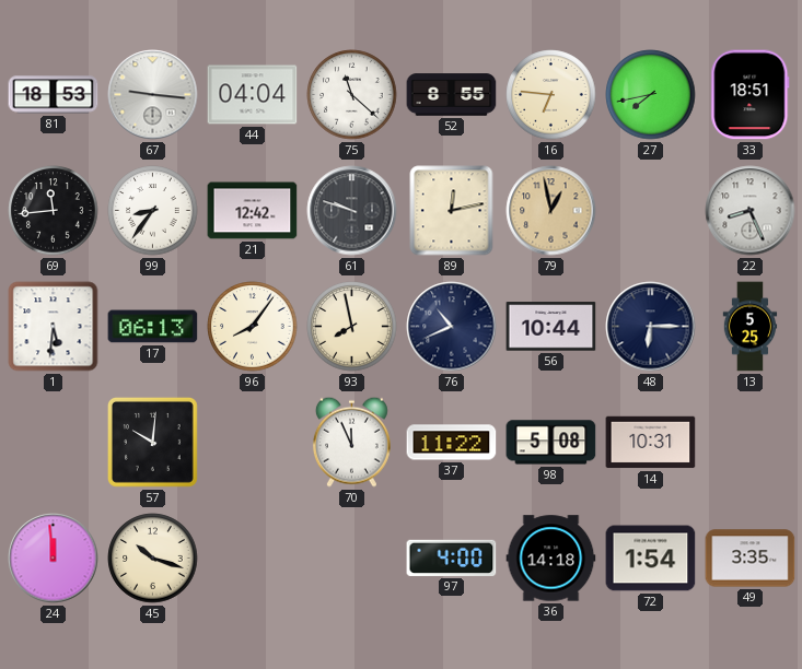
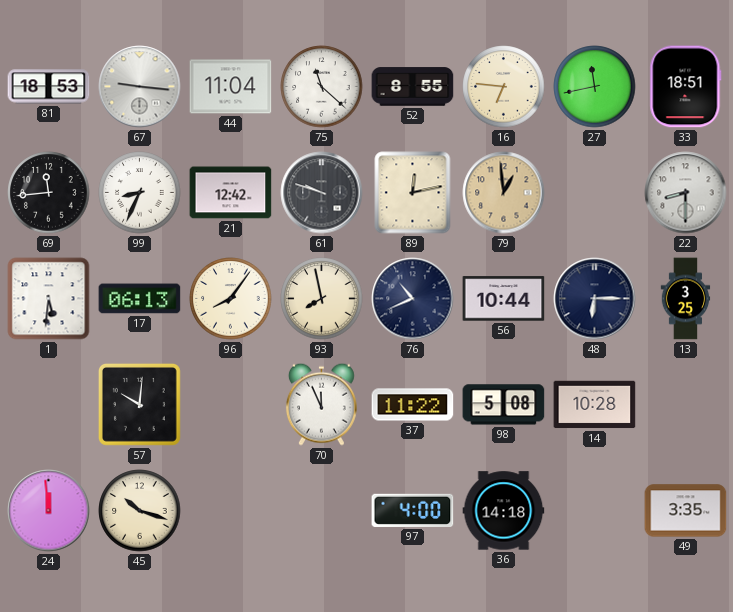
44: 04:04 -> 11:04 (231, 87)
27: 7:43 -> 11:43 (595, 87)
99: 8:36 -> 8:34 (140, 193)
79: 12:58 -> 12:59 (504, 193)
22: 8:26 -> 8:30 (686, 193)
13: 5:25 -> 3:25 (686, 299)
14: 10:31 -> 10:28 (595, 405)
72: 1:54 -> none (651, 559)
